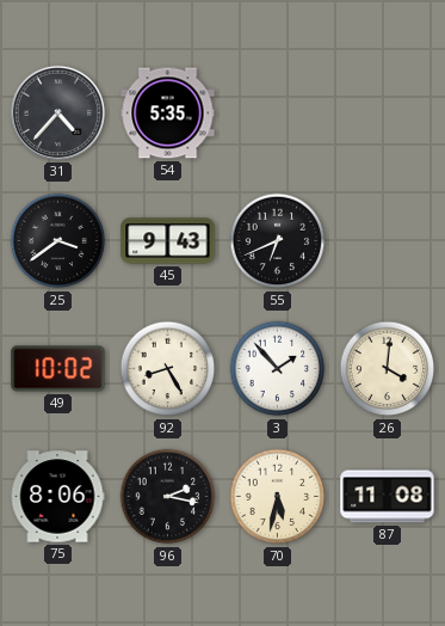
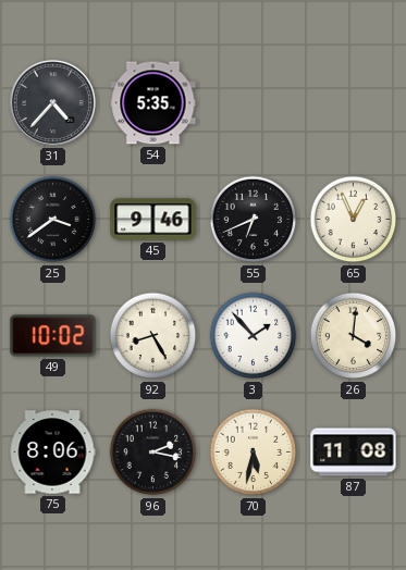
45: 9:43 -> 9:46 (153, 220)
65: none -> 12:56 (354, 220)
